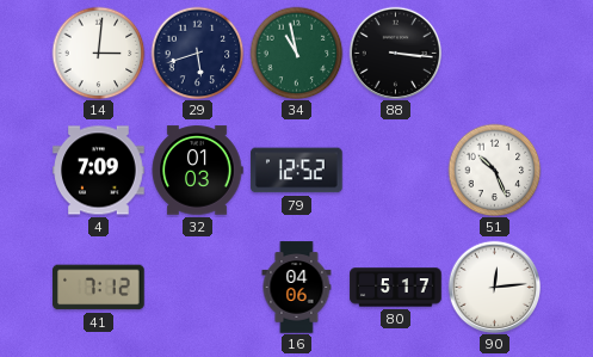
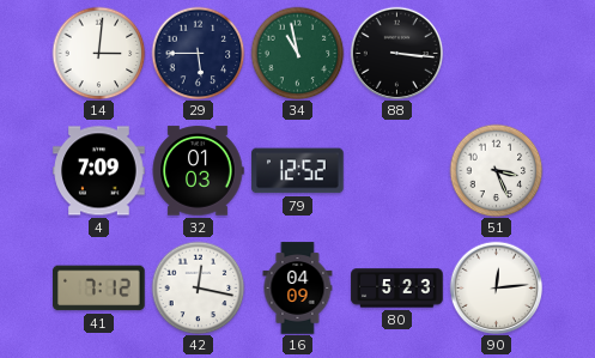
29: 5:42 -> 5:45 (198, 53)
51: 10:26 -> 3:26 (496, 170)
42: none -> 12:17 (198, 287)
16: 04:06 -> 04:09 (298, 289)
80: 5:17 -> 5:23 (397, 289)
